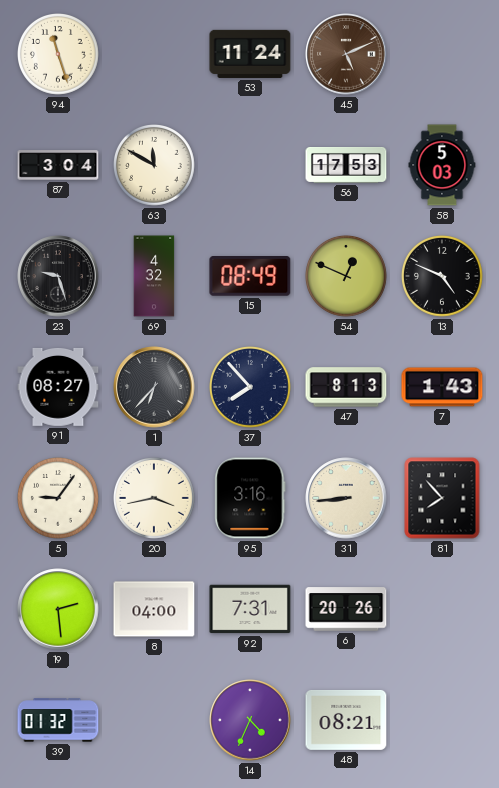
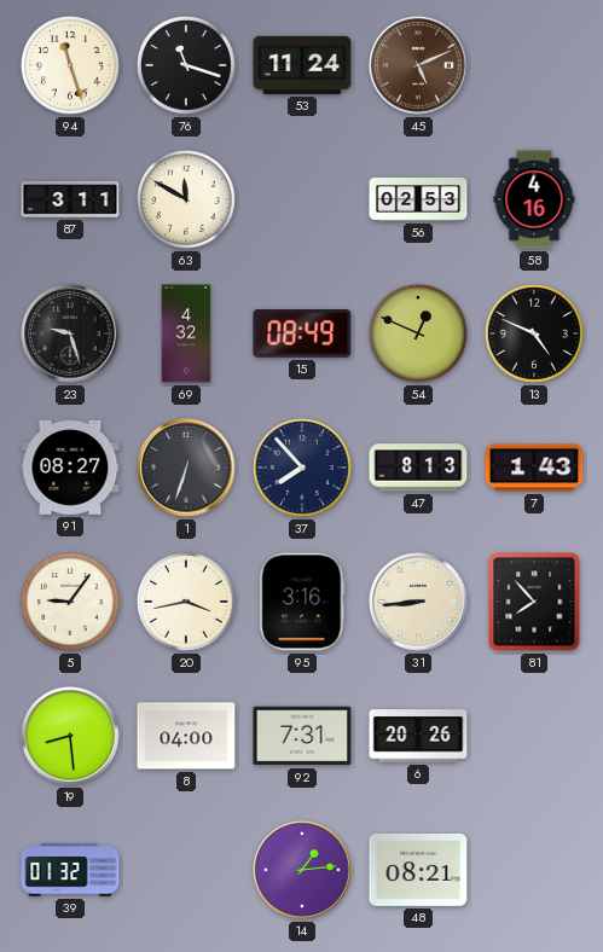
76: none -> 11:18 (187, 66)
87: 3:04 -> 3:11 (70, 199)
56: 17:53 -> 02:53 (418, 201)
58: 5:03 -> 4:16 (534, 199)
1: 6:37 -> 6:33 (186, 468)
19: 2:29 -> 8:29 (70, 736)
14: 4:34 -> 1:14 (302, 870)
